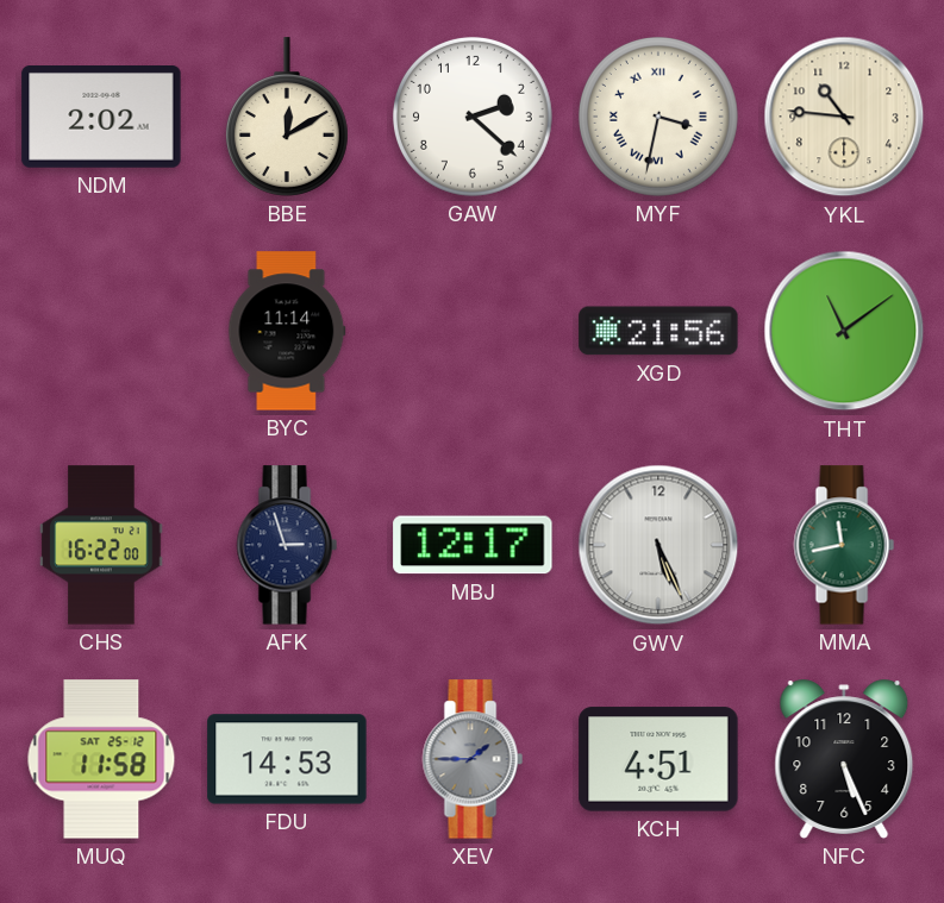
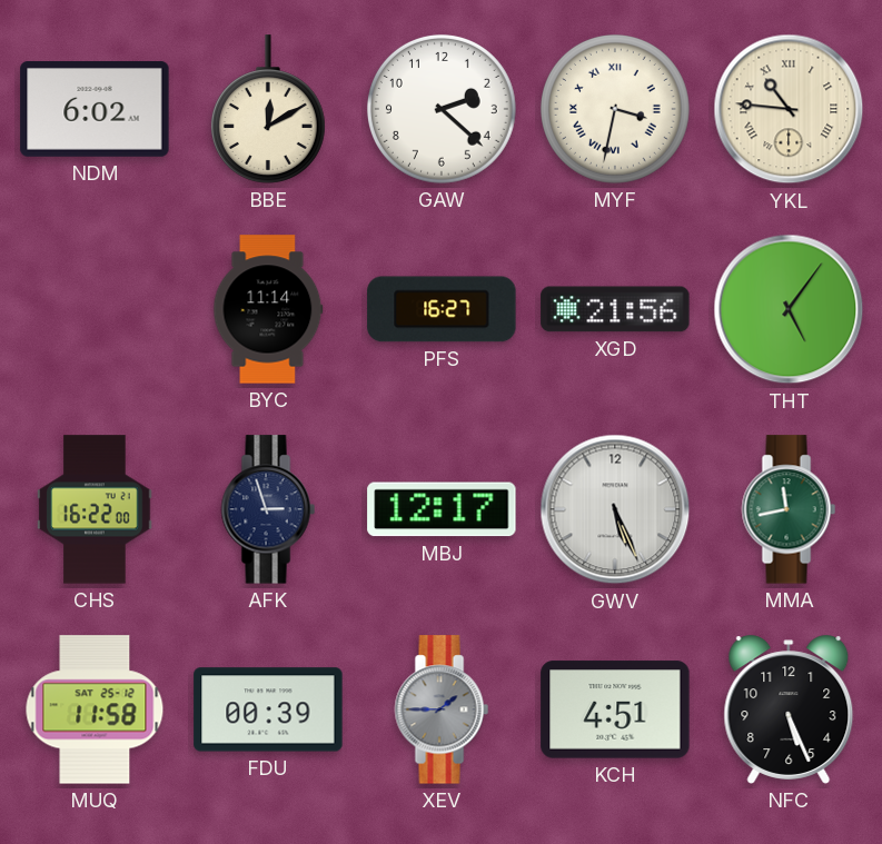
NDM: 2:02 -> 6:02 (95, 110)
YKL numerals: Arabic -> Roman (789, 109)
PFS: none -> 16:27 (442, 309)
THT: 11:09 -> 5:06 (789, 309)
FDU: 14:53 -> 00:39 (268, 709)
